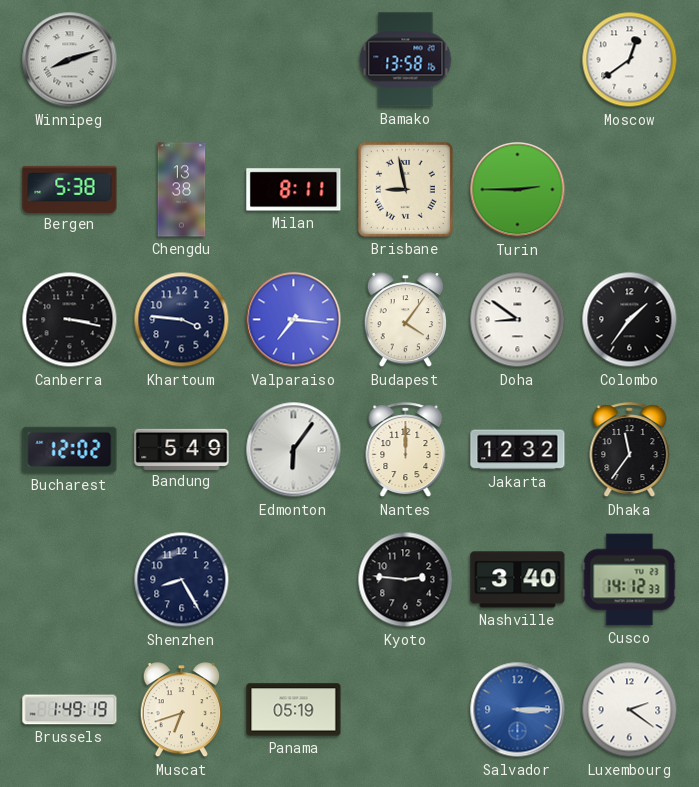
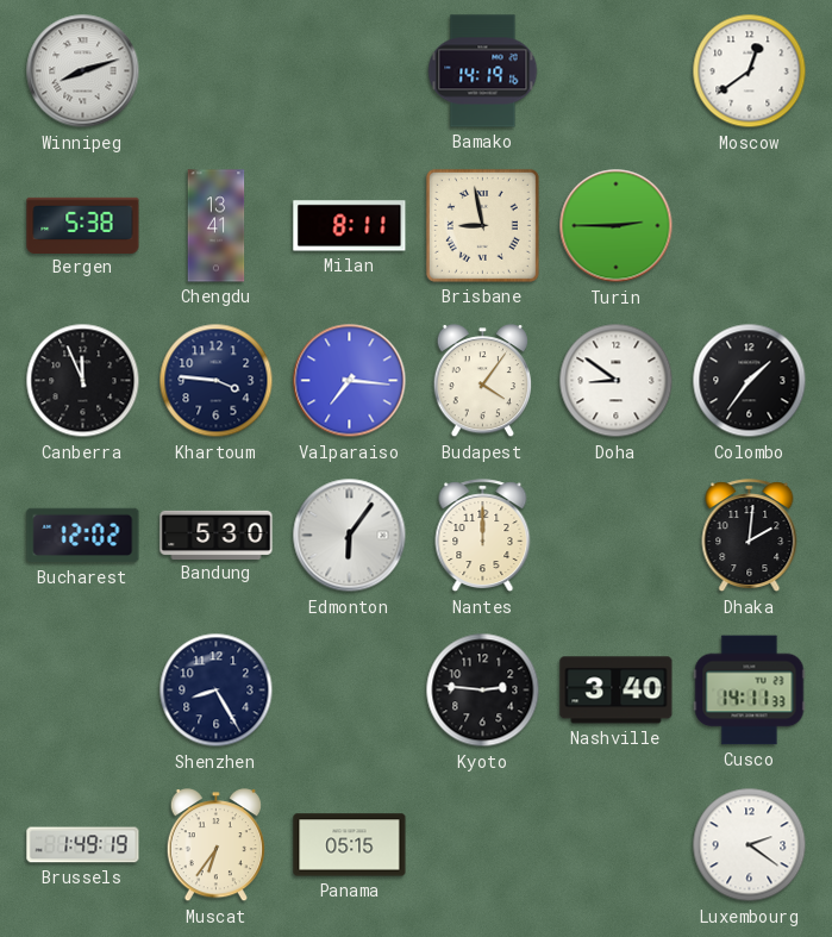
Bamako: 13:58 -> 14:19 (483, 71)
Chengdu: 13:38 -> 13:41 (217, 226)
Canberra: 3:17 -> 11:56 (83, 381)
Bandung: 5:49 -> 5:30 (217, 535)
Jakarta: 12:32 -> none (518, 450)
Dhaka: 11:36 -> 2:01 (750, 536)
Cusco: 14:12 -> 14:11 (750, 691)
Muscat: 6:42 -> 6:36 (215, 845)
Panama: 05:19 -> 05:15 (350, 845)
Salvador: 3:15 -> none (518, 710)
